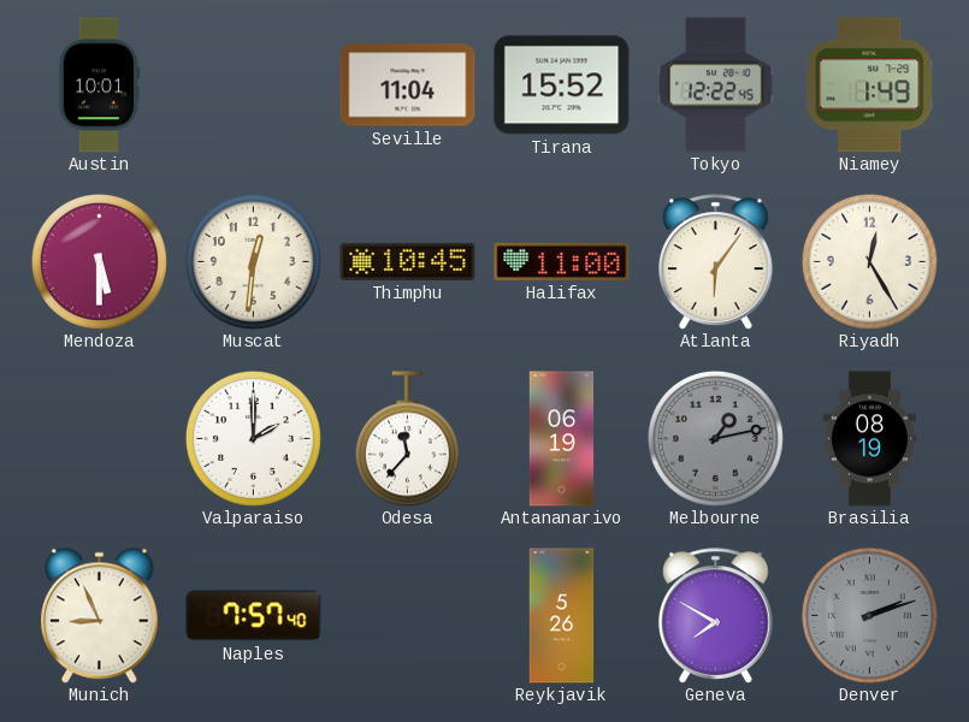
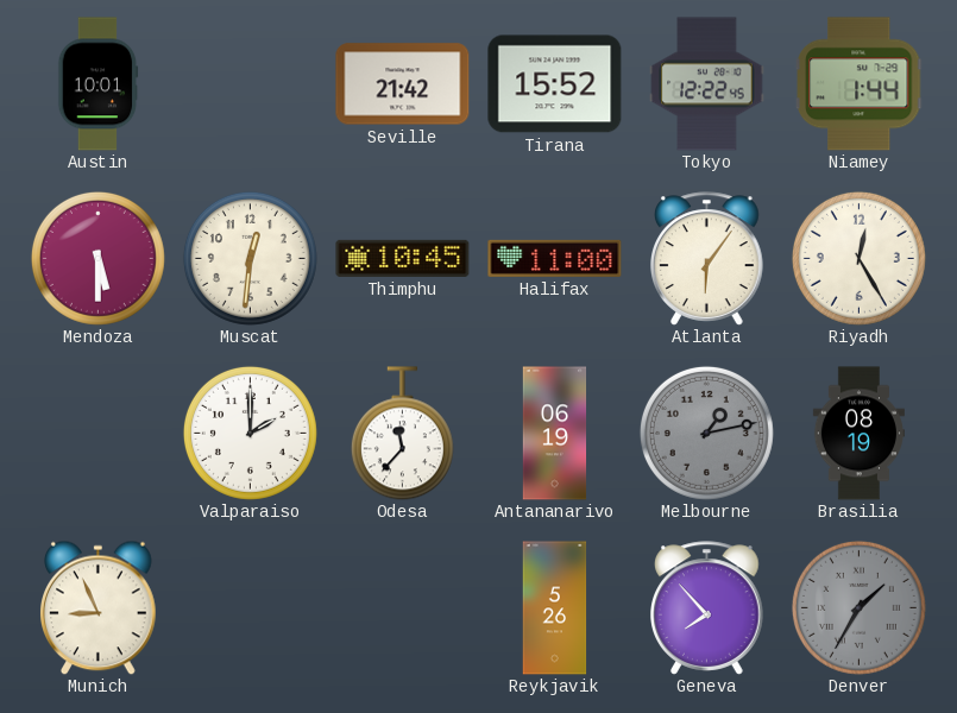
Seville: 11:04 -> 21:42 (403, 84)
Niamey: 1:49 -> 1:44 (858, 84)
Naples: 7:57 -> none (254, 616)
Geneva: 7:50 -> 7:53 (707, 608)
Denver: 2:12 -> 1:35 (858, 607)
